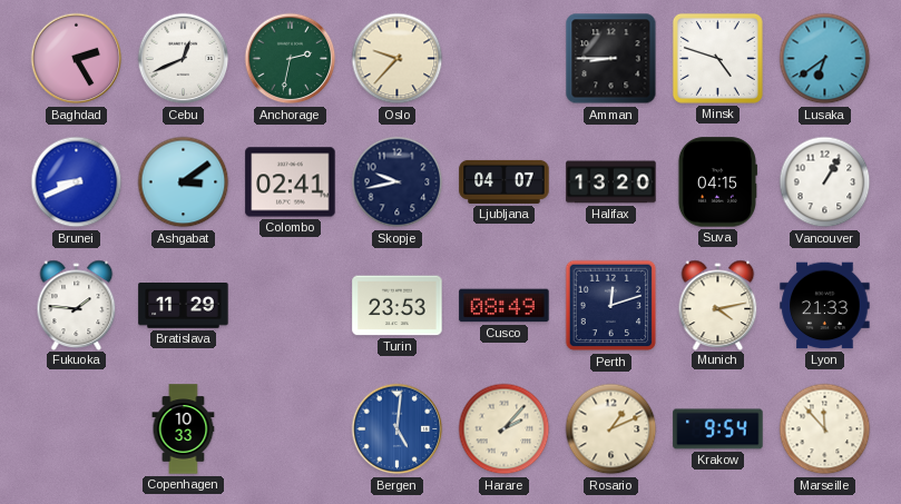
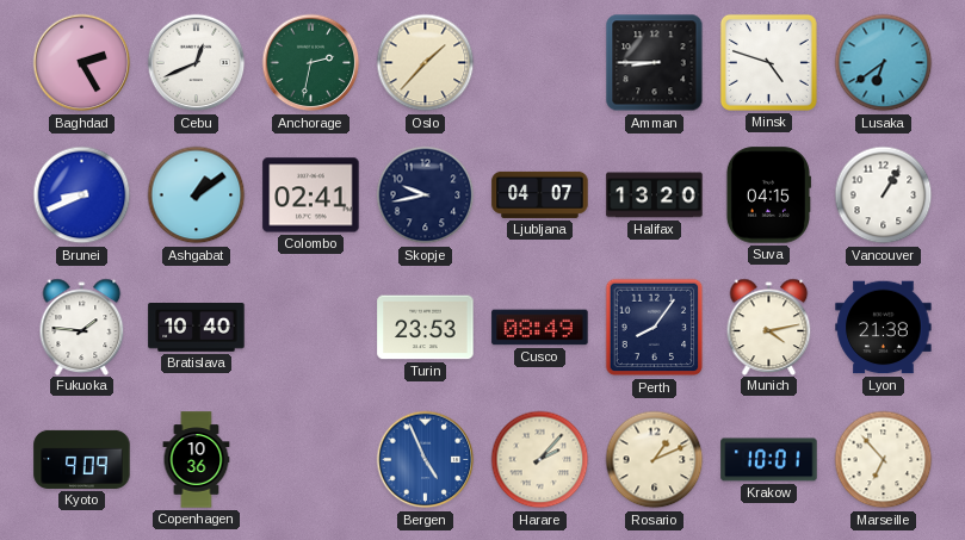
Oslo: 9:37 -> 1:37 (426, 63)
Ashgabat: 3:09 -> 1:09 (197, 195)
Bratislava: 11:29 -> 10:40 (197, 328)
Perth: 12:12 -> 8:06 (655, 328)
Lyon: 21:33 -> 21:38 (884, 328)
Kyoto: none -> 9:09 (82, 459)
Copenhagen: 10:33 -> 10:36 (197, 460)
Bergen: 5:01 -> 4:56 (426, 460)
Krakow: 9:54 -> 10:01 (769, 460)
Marseille: 11:53 -> 6:53 (884, 460)
